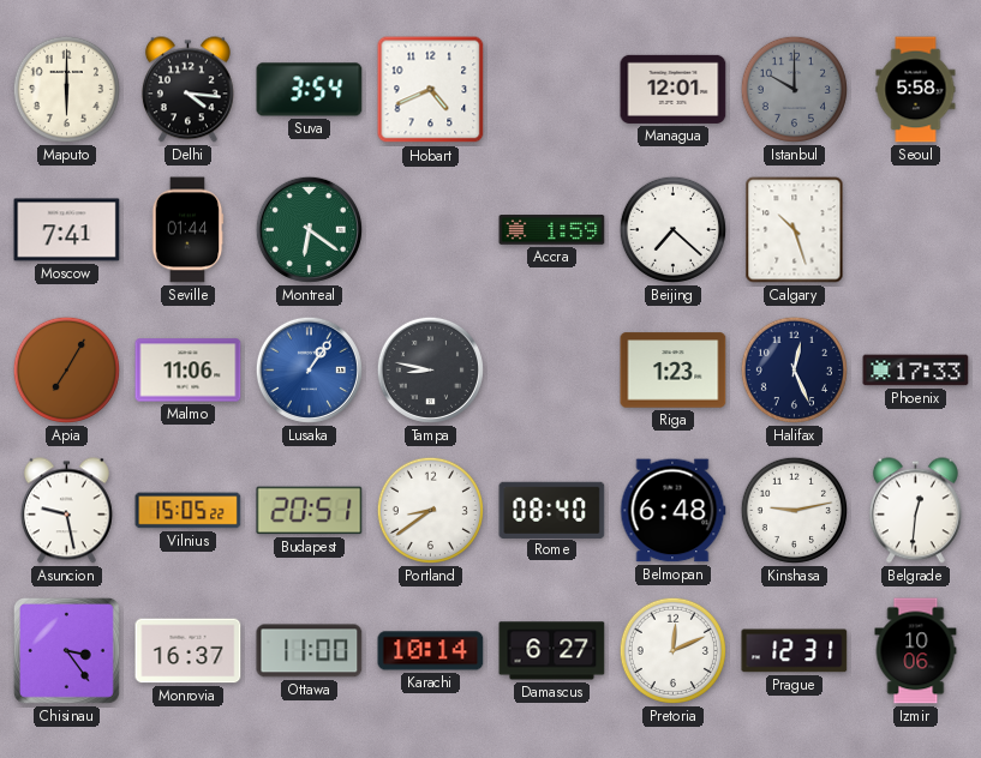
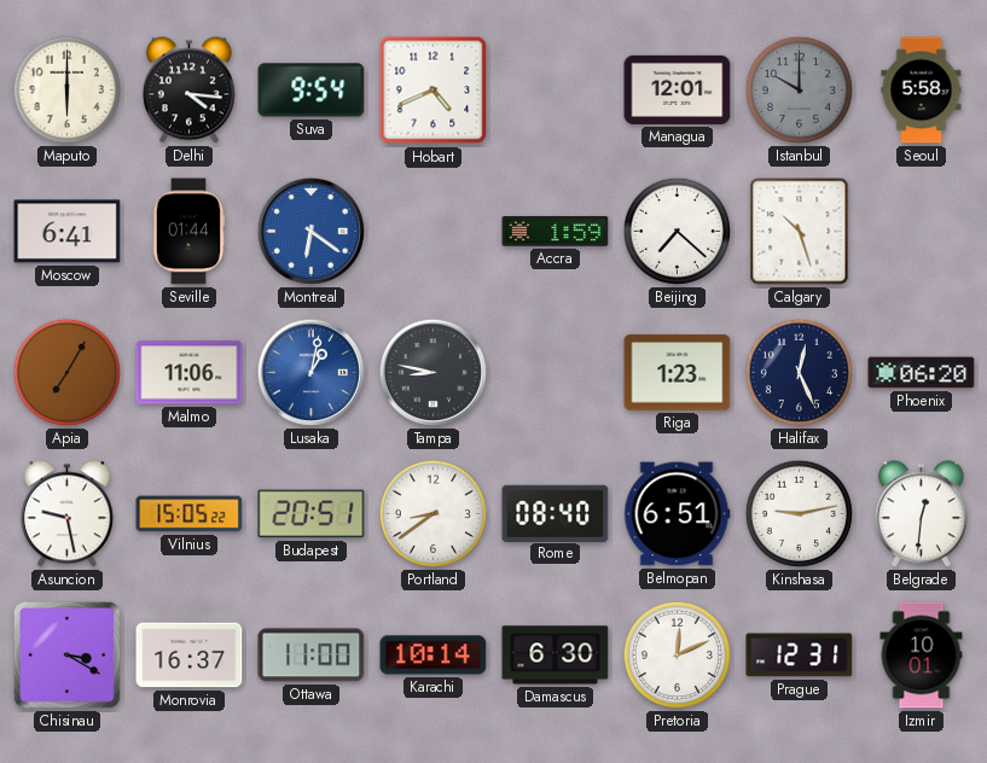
Suva: 3:54 -> 9:54 (312, 91)
Moscow: 7:41 -> 6:41 (68, 232)
Montreal dial: green -> blue (310, 231)
Lusaka: 1:06 -> 1:02 (310, 372)
Phoenix: 17:33 -> 06:20 (922, 373)
Belmopan: 6:48 -> 6:51 (677, 514)
Chisinau: 3:24 -> 3:20 (66, 654)
Damascus: 6:27 -> 6:30 (556, 656)
Izmir: 10:06 -> 10:01 (922, 656)
